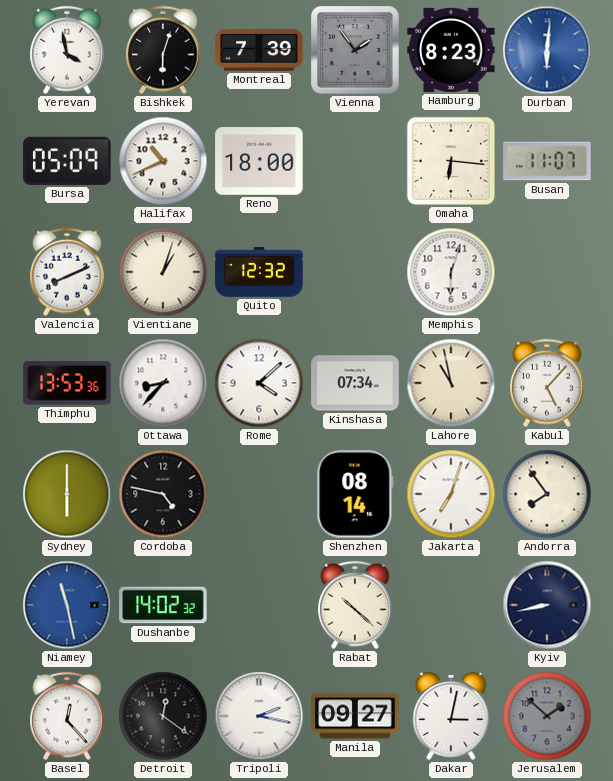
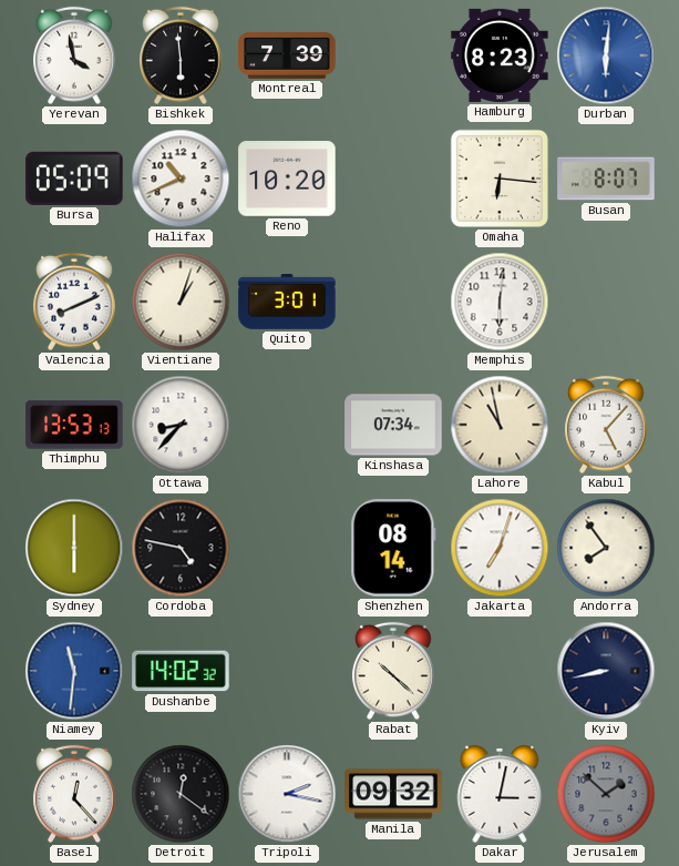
Bishkek: 6:03 -> 5:59 (181, 55)
Vienna: 1:54 -> none (355, 50)
Reno: 18:00 -> 10:20 (287, 179)
Busan: 11:07 -> 8:07 (606, 179)
Quito: 12:32 -> 3:01 (287, 302)
Memphis: 6:03 -> 6:01 (500, 302)
Thimphu: 13:53:36 -> 13:53:13 (74, 425)
Rome: 4:08 -> none (259, 383)
Niamey: 11:28 -> 11:31 (74, 671)
Manila: 09:27 -> 09:32 (393, 794)
